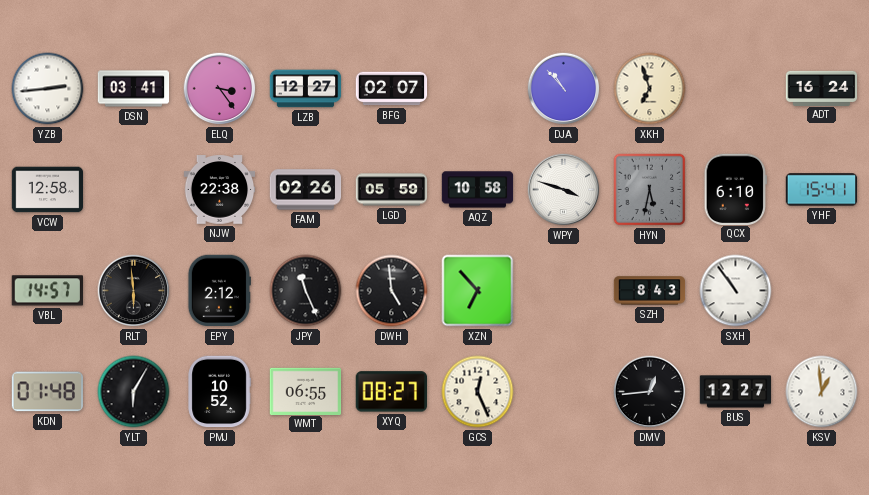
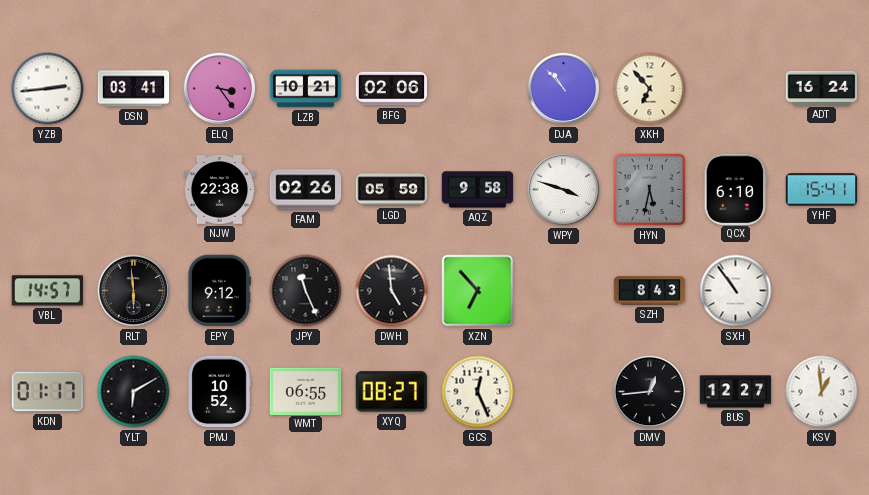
LZB: 12:27 -> 10:21 (306, 89)
BFG: 02:07 -> 02:06 (392, 89)
XKH: 6:57 -> 6:53 (650, 89)
VCW: 12:58 -> none (48, 190)
AQZ: 10:58 -> 9:58 (478, 190)
EPY: 2:12 -> 9:12 (219, 291)
KDN: 01:48 -> 01:17 (47, 392)
YLT: 6:05 -> 6:10 (134, 392)
